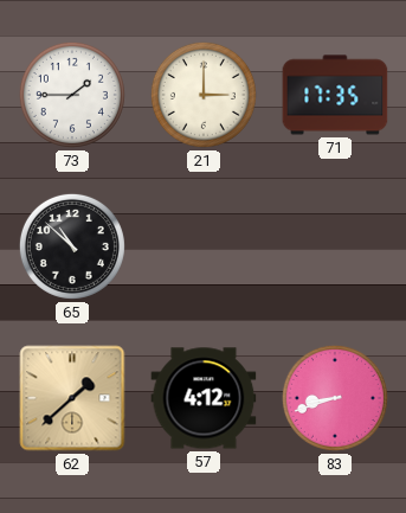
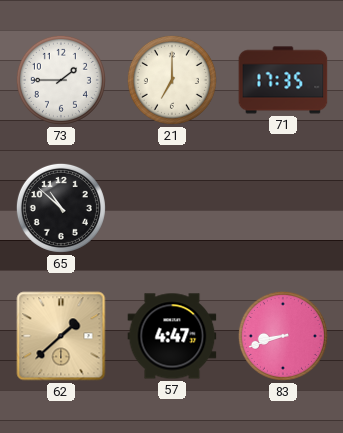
21: 3:00 -> 7:00 (172, 80)
57: 4:12 -> 4:47 (172, 336)
